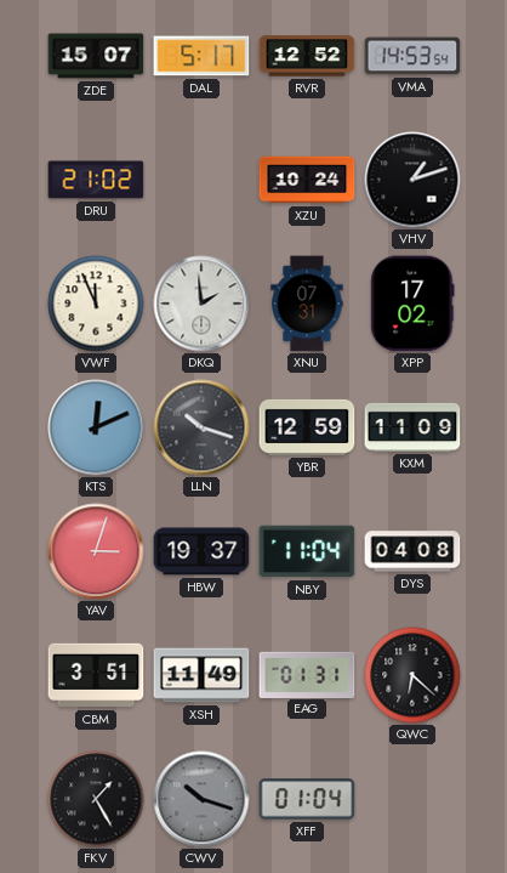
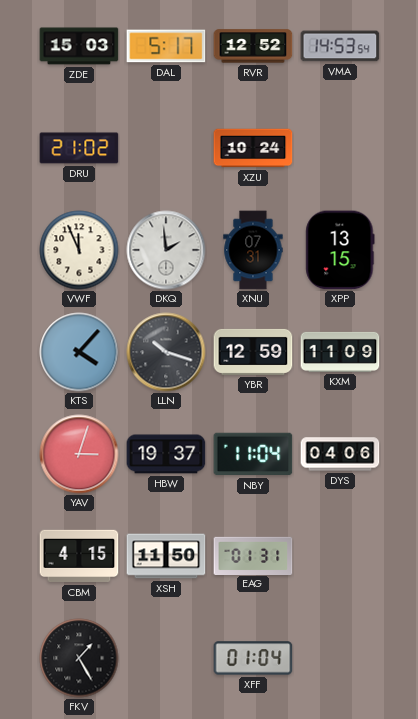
ZDE: 15:07 -> 15:03 (79, 46)
VHV: 1:12 -> none (412, 180)
XPP: 17:02 -> 13:15 (340, 250)
KTS: 12:11 -> 4:07 (79, 352)
DYS: 04:08 -> 04:06 (340, 454)
CBM: 3:51 -> 4:15 (79, 556)
XSH: 11:49 -> 11:50 (166, 556)
QWC: 6:22 -> none (412, 675)
CWV: 10:18 -> none (201, 799)
